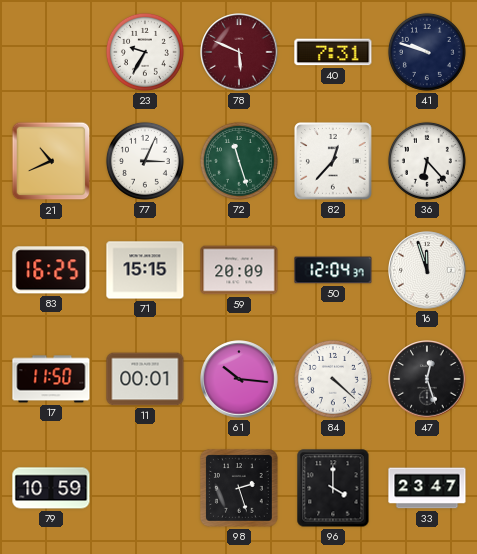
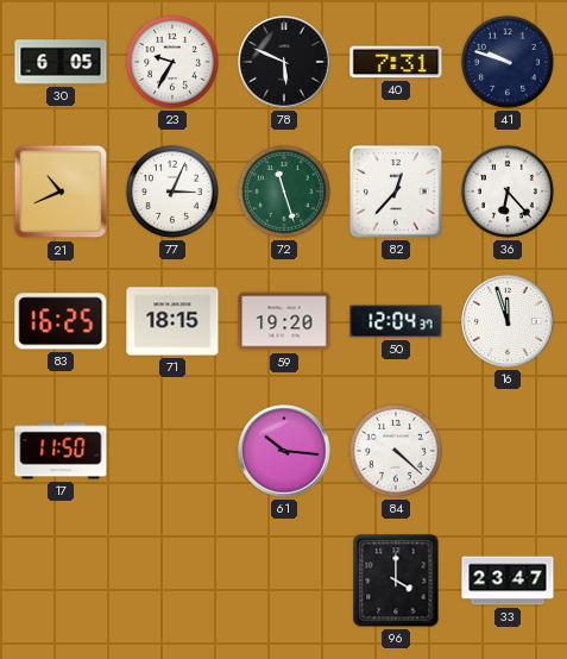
30: none -> 6:05 (61, 62)
78 dial: burgundy -> black (284, 62)
71: 15:15 -> 18:15 (172, 321)
59: 20:09 -> 19:20 (284, 321)
11: 00:01 -> none (145, 379)
47: 12:27 -> none (427, 379)
79: 10:59 -> none (51, 488)
98: 2:27 -> none (239, 488)
